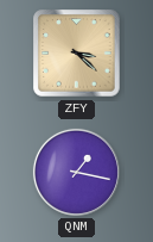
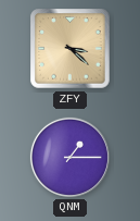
QNM: 1:17 -> 1:15 (69, 157)
